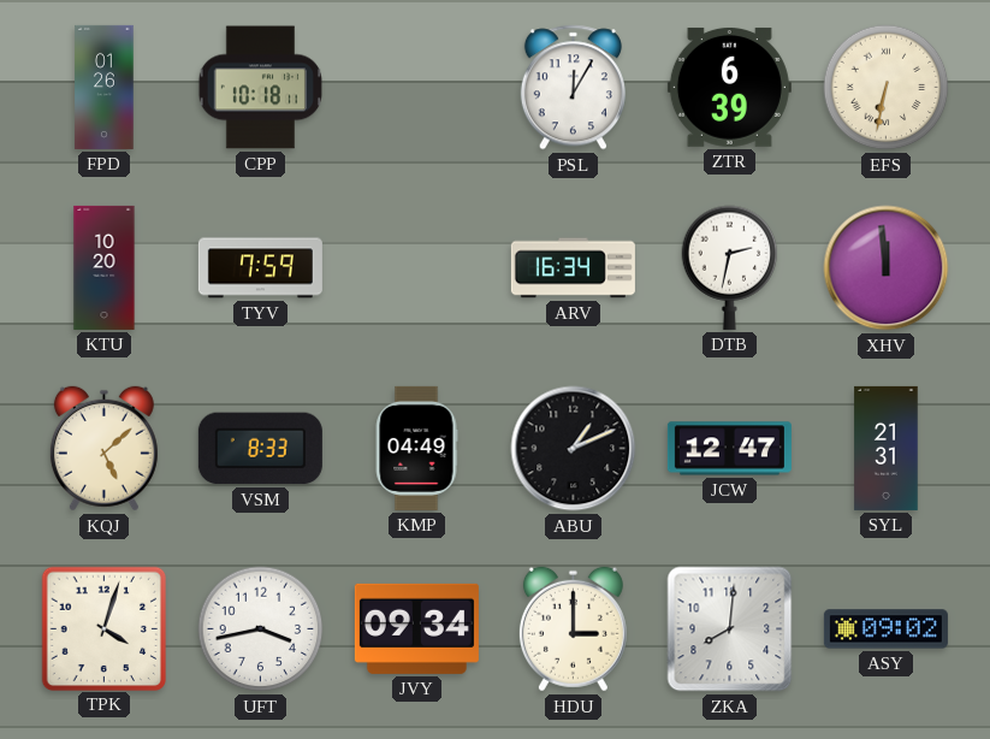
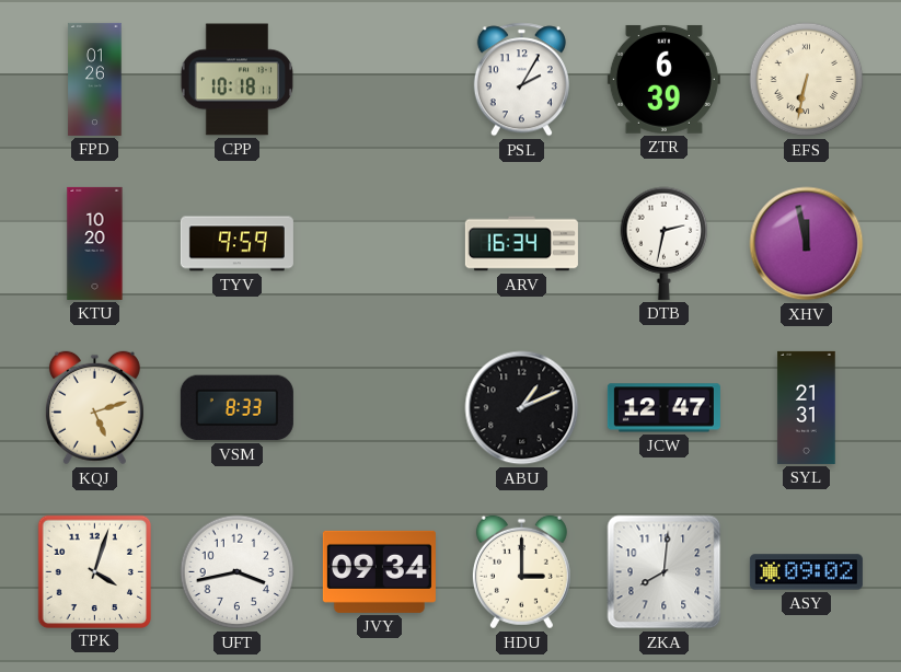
PSL: 12:05 -> 2:05 (521, 80)
TYV: 7:59 -> 9:59 (236, 244)
XHV: 11:59 -> 11:58 (807, 244)
KQJ: 5:08 -> 5:12 (94, 408)
KMP: 04:49 -> none (416, 448)
